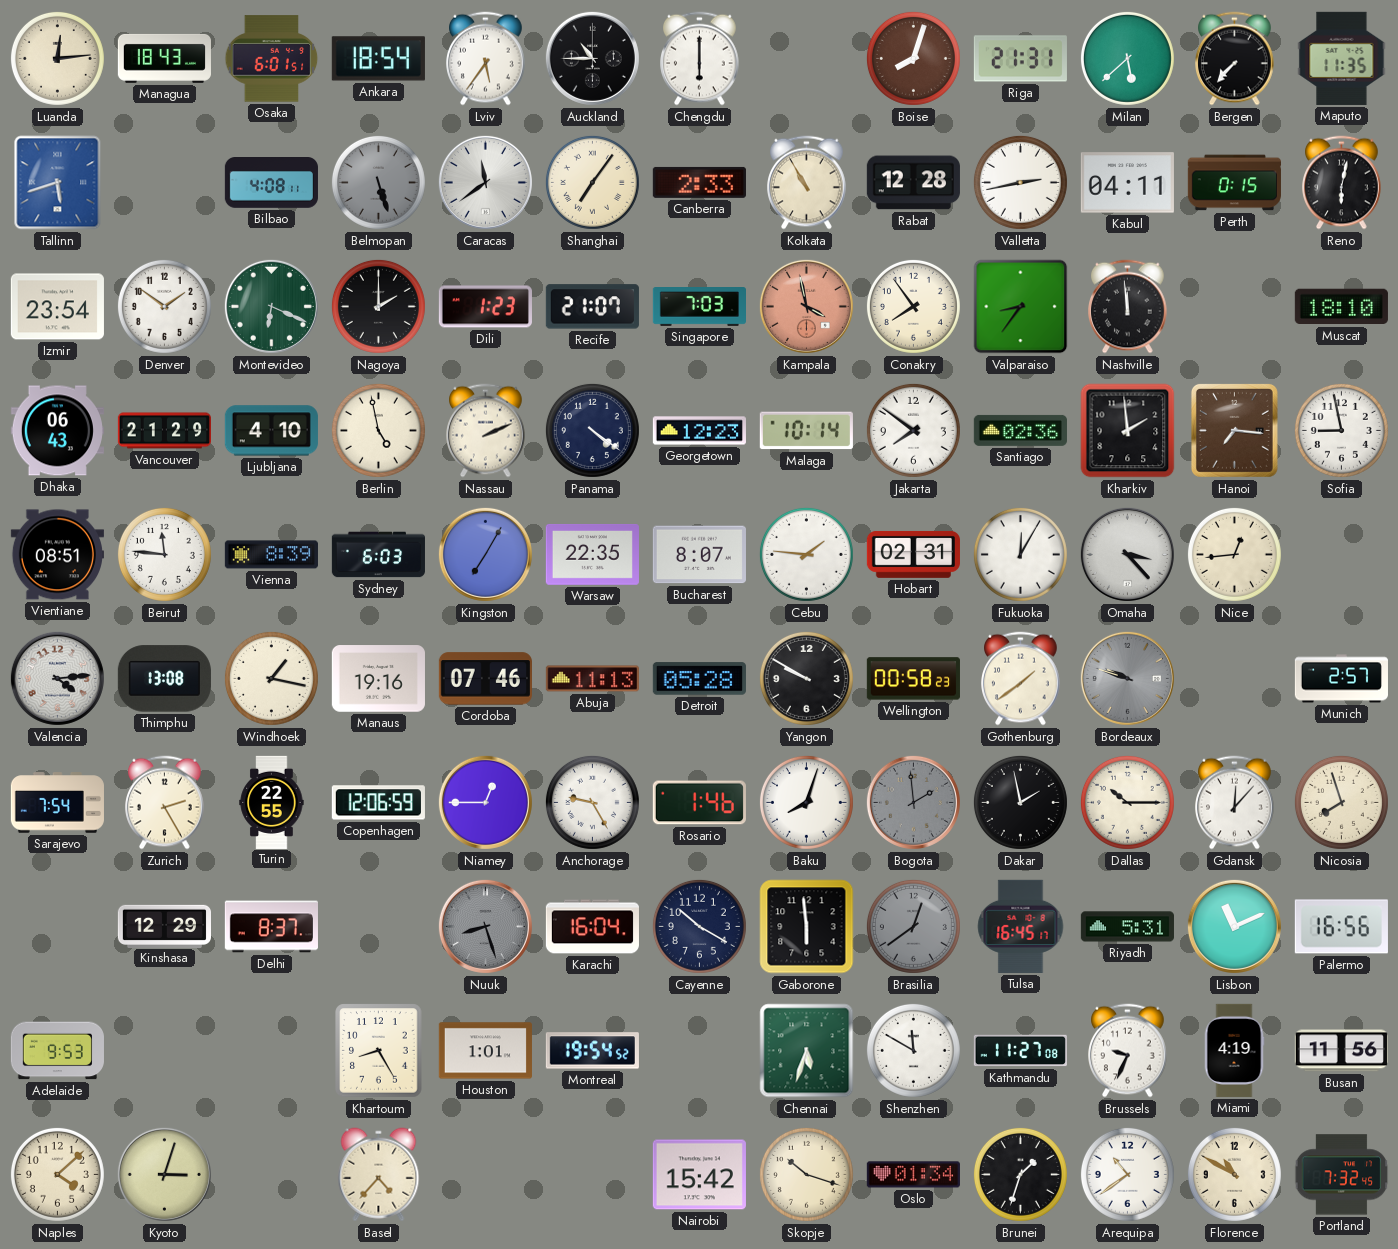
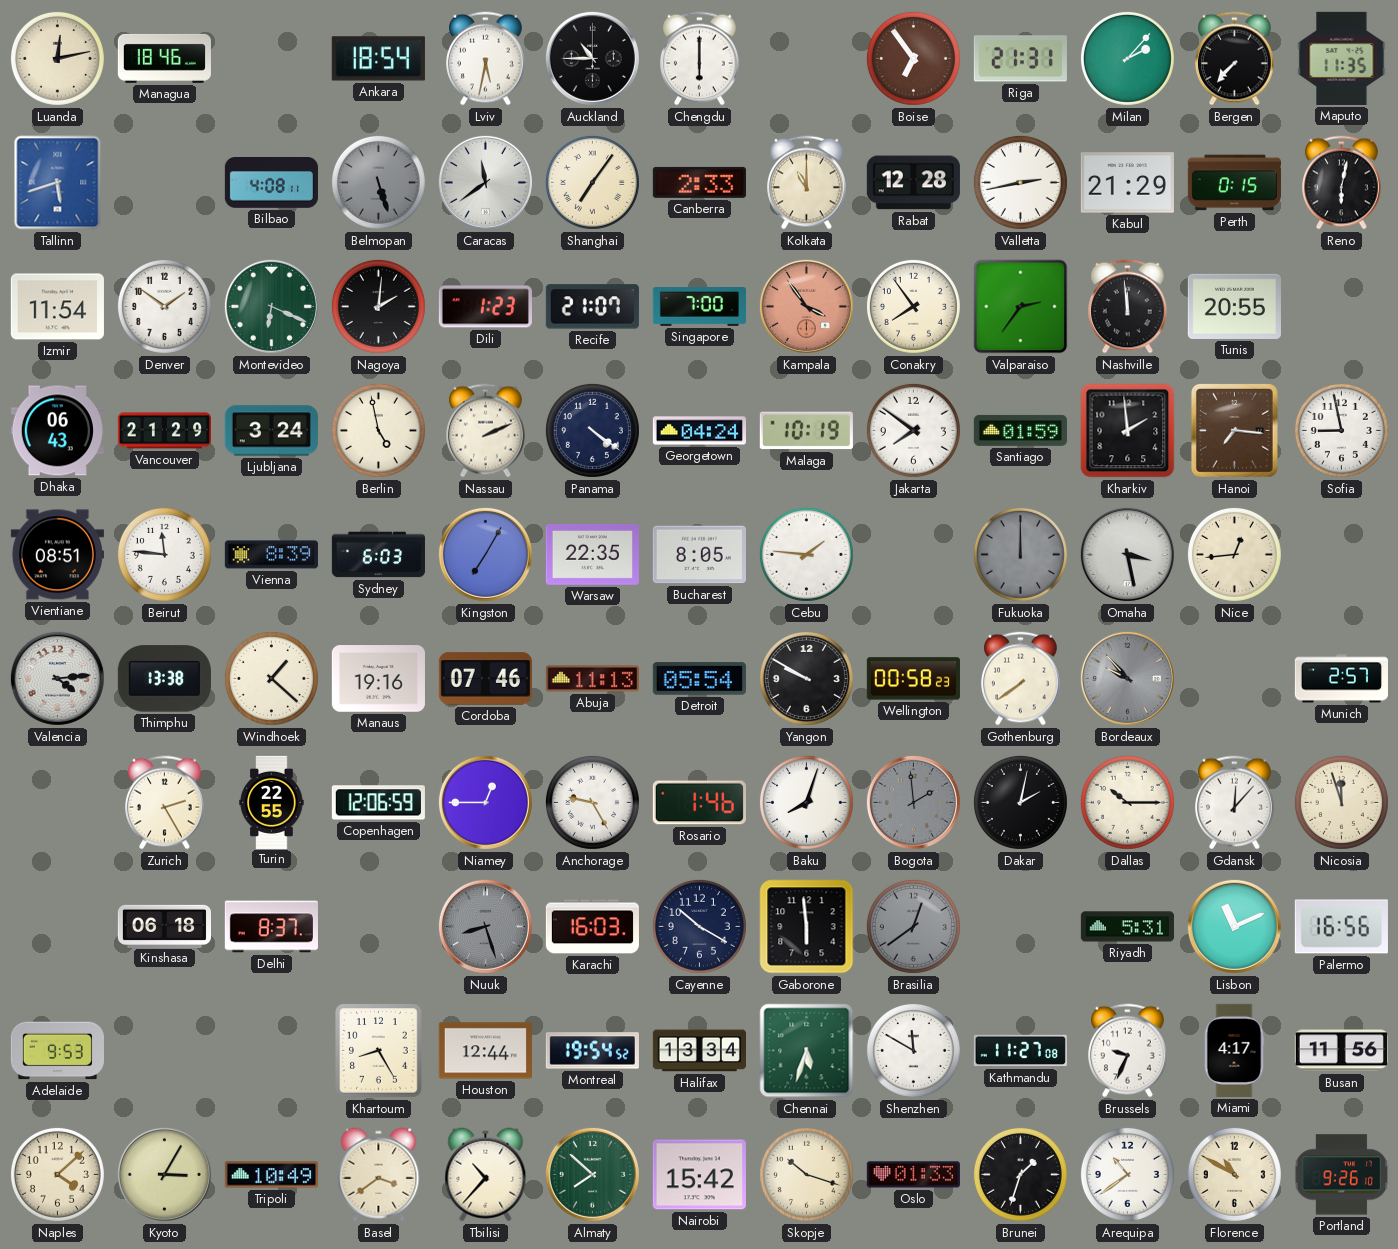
Luanda: 12:14 -> 12:13 (57, 58)
Managua: 18:43 -> 18:46 (164, 58)
Osaka: 6:01 -> none (272, 59)
Lviv: 5:36 -> 5:32 (486, 59)
Boise: 8:03 -> 6:54 (913, 58)
Milan: 5:38 -> 2:07 (1127, 58)
Kolkata: 10:55 -> 11:00 (807, 183)
Kabul: 04:11 -> 21:29 (1127, 183)
Izmir: 23:54 -> 11:54 (57, 307)
Nagoya: 2:00 -> 2:01 (378, 306)
Singapore: 7:03 -> 7:00 (699, 307)
Kampala: 3:58 -> 3:54 (806, 306)
Valparaiso: 8:36 -> 2:36 (1021, 307)
Tunis: none -> 20:55 (1234, 306)
Muscat: 18:10 -> none (1341, 307)
Ljubljana: 4:10 -> 3:24 (271, 431)
Georgetown: 12:23 -> 04:24 (699, 431)
Malaga: 10:14 -> 10:19 (806, 431)
Santiago: 02:36 -> 01:59 (1020, 430)
Bucharest: 8:07 -> 8:05 (699, 555)
Hobart: 02:31 -> none (913, 554)
Fukuoka: 12:05 -> 12:00 (1020, 554)
Fukuoka dial: white -> grey (1020, 554)
Omaha: 3:23 -> 3:28 (1127, 554)
Thimphu: 13:08 -> 13:38 (164, 679)
Windhoek: 1:17 -> 1:22 (271, 678)
Detroit: 05:28 -> 05:54 (699, 679)
Gothenburg: 1:39 -> 7:39 (1021, 679)
Bordeaux: 9:48 -> 9:53 (1127, 678)
Sarajevo: 7:54 -> none (57, 803)
Dakar: 1:58 -> 2:02 (1020, 802)
Nicosia: 7:57 -> 11:57 (1341, 802)
Kinshasa: 12:29 -> 06:18 (164, 926)
Karachi: 16:04 -> 16:03 (592, 927)
Tulsa: 16:45 -> none (1021, 926)
Houston: 1:01 -> 12:44 (485, 1051)
Halifax: none -> 13:34 (699, 1051)
Miami: 4:19 -> 4:17 (1234, 1050)
Kyoto: 3:03 -> 3:05 (164, 1174)
Tripoli: none -> 10:49 (271, 1175)
Basel: 4:37 -> 3:39 (379, 1175)
Tbilisi: none -> 10:37 (486, 1175)
Almaty: none -> 7:52 (592, 1174)
Oslo: 01:34 -> 01:33 (913, 1175)
Portland: 7:32 -> 9:26 (1342, 1175)
